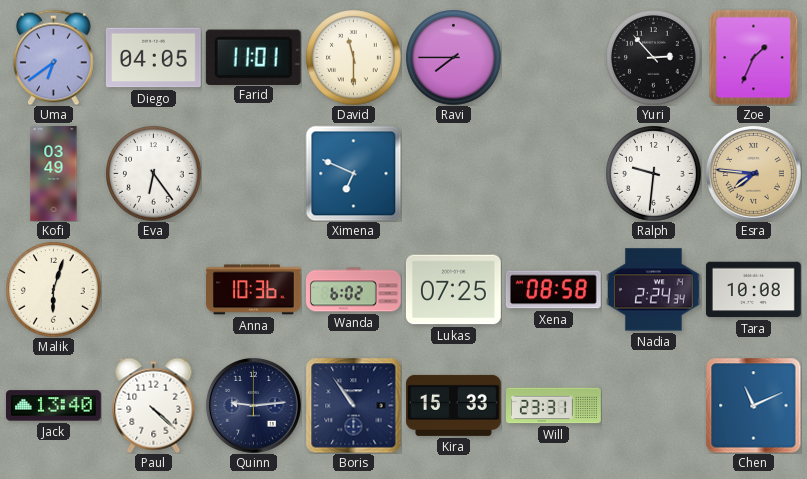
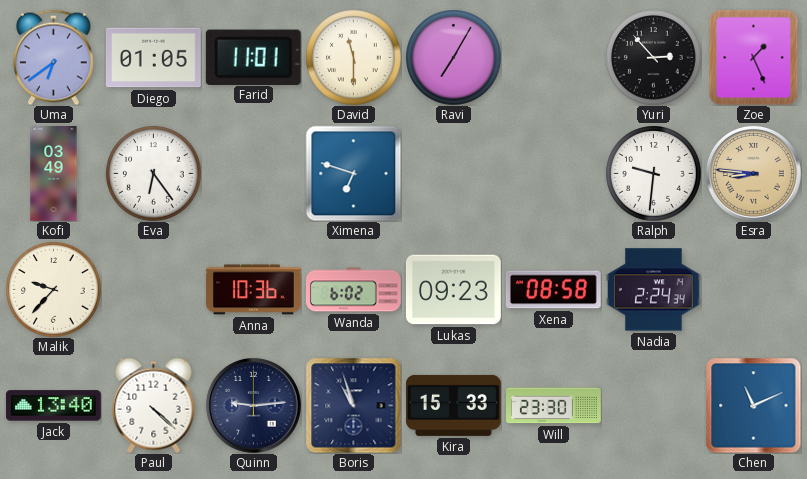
Diego: 04:05 -> 01:05 (153, 58)
Ravi: 7:45 -> 7:05 (453, 57)
Zoe: 1:34 -> 1:26 (754, 57)
Ximena: 6:49 -> 6:48 (353, 173)
Esra: 7:46 -> 8:46 (753, 173)
Malik: 6:03 -> 9:37 (53, 289)
Lukas: 07:25 -> 09:23 (453, 290)
Tara: 10:08 -> none (754, 290)
Boris: 10:54 -> 10:57 (353, 405)
Will: 23:31 -> 23:30 (554, 406)
